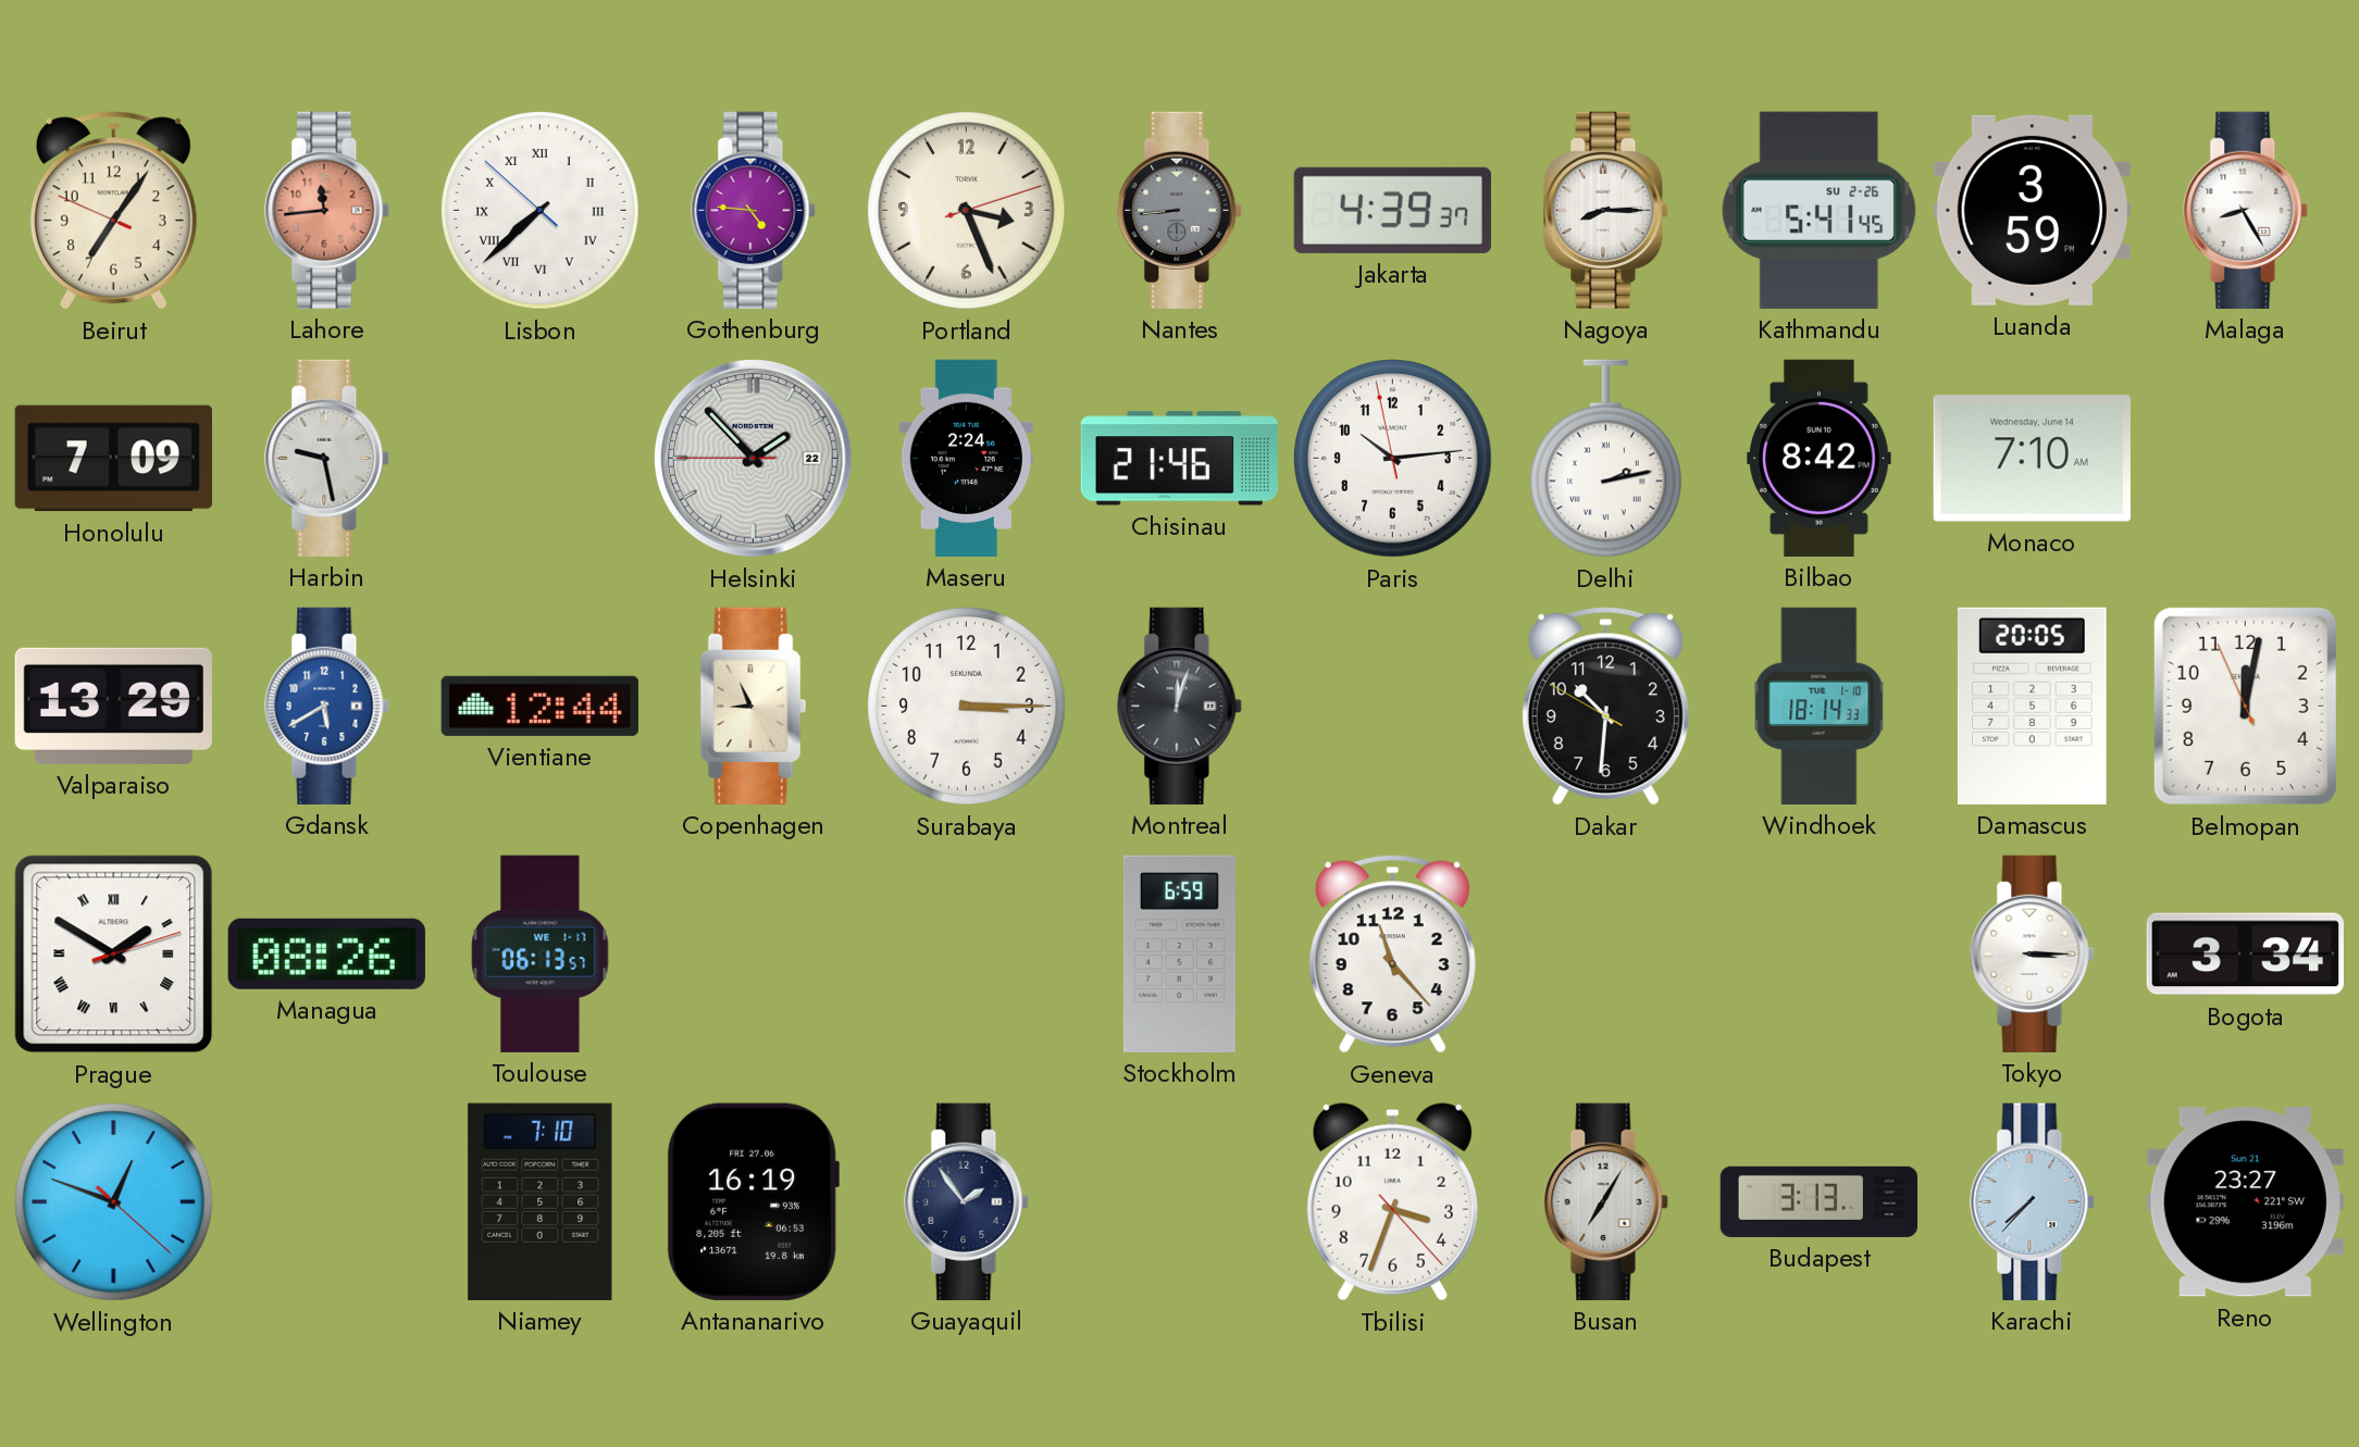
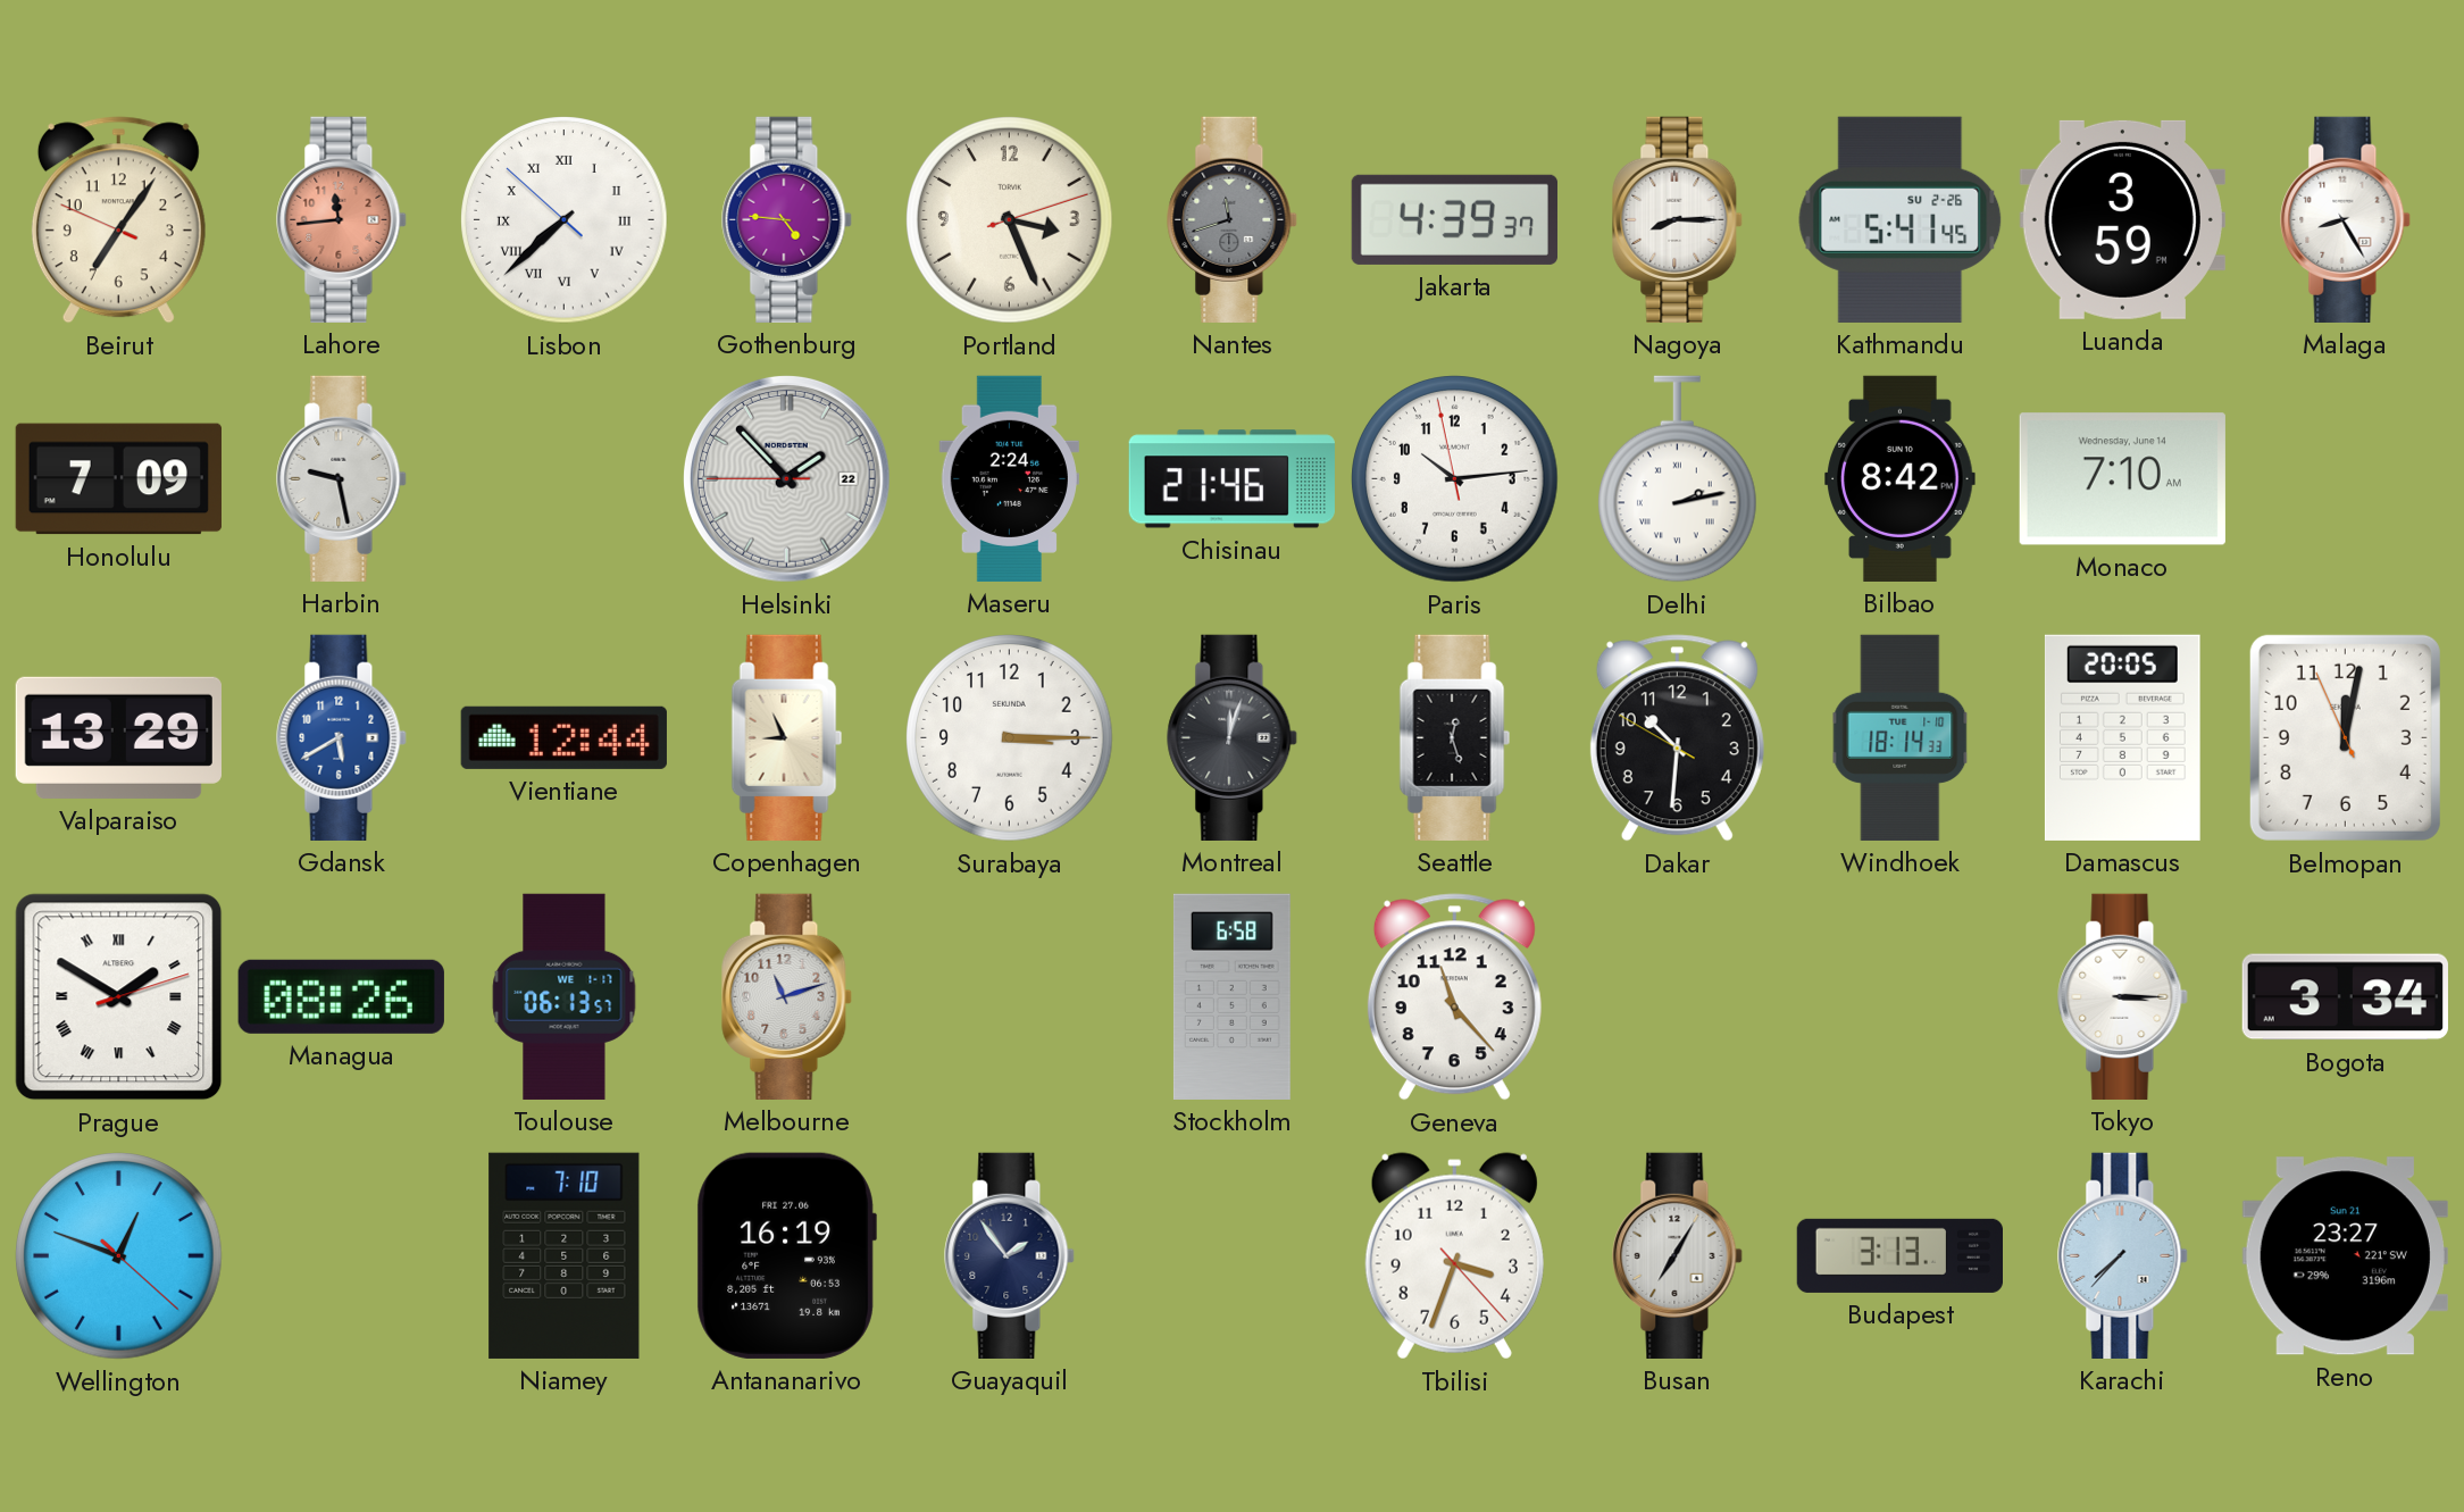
Nantes: 8:44 -> 11:42 (1233, 219)
Seattle: none -> 12:27 (1455, 737)
Melbourne: none -> 11:12 (787, 996)
Stockholm: 6:59 -> 6:58 (1231, 996)
